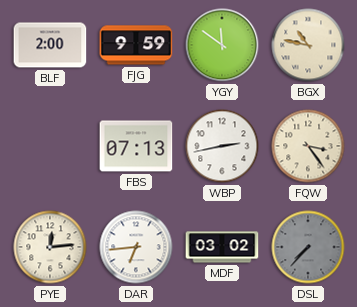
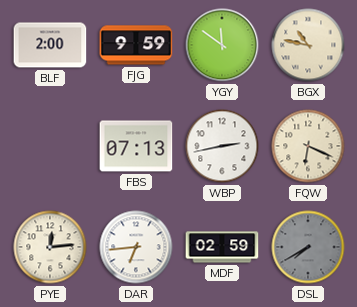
FQW: 3:24 -> 6:19 (308, 146)
MDF: 03:02 -> 02:59 (222, 247)
DSL: 7:37 -> 7:40 (308, 247)
